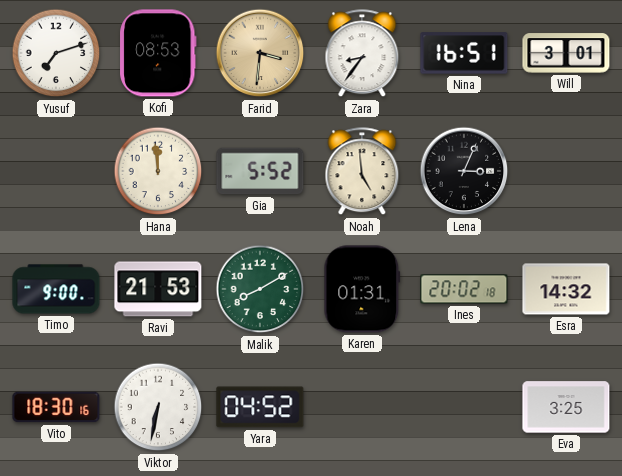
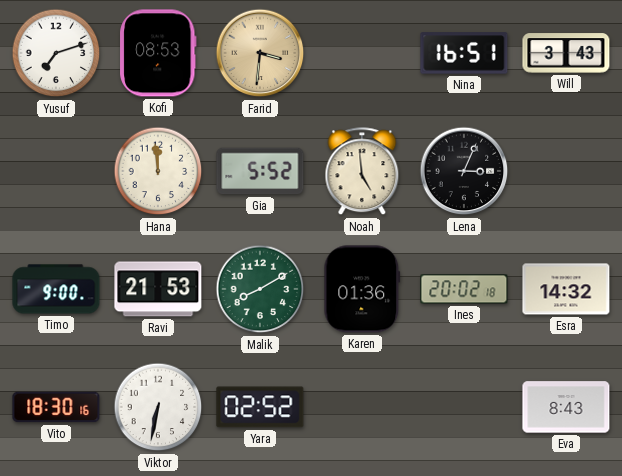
Zara: 8:36 -> none (362, 54)
Will: 3:01 -> 3:43 (566, 53)
Karen: 01:31 -> 01:36 (362, 289)
Yara: 04:52 -> 02:52 (260, 407)
Eva: 3:25 -> 8:43 (566, 407)
